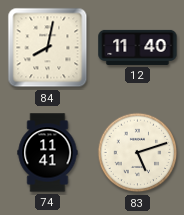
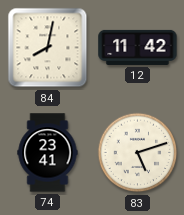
12: 11:40 -> 11:42 (138, 47)
74: 11:41 -> 23:41 (48, 153)
